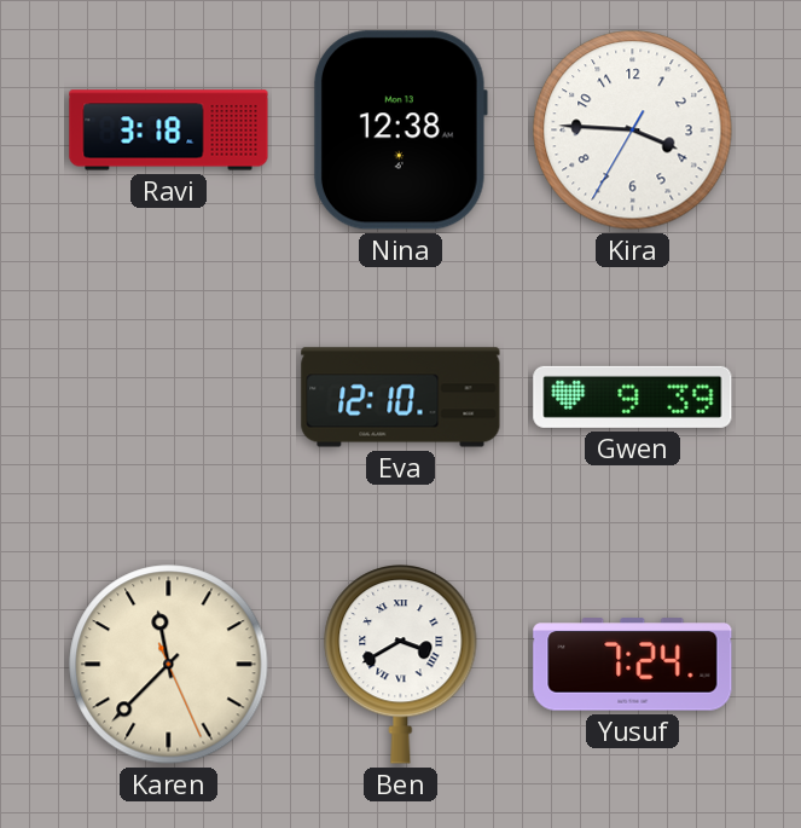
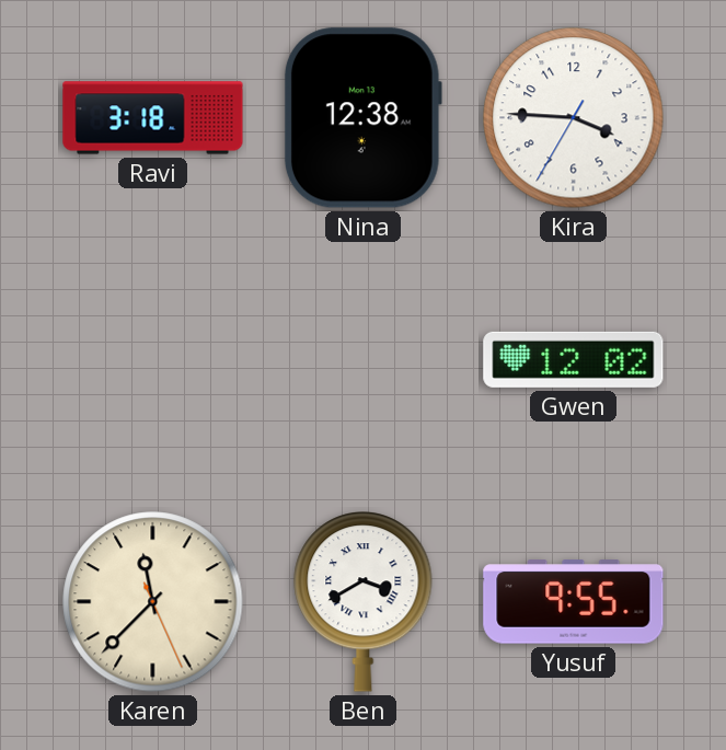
Eva: 12:10 -> none (401, 398)
Gwen: 9:39 -> 12:02 (574, 359)
Yusuf: 7:24 -> 9:55 (574, 602)
